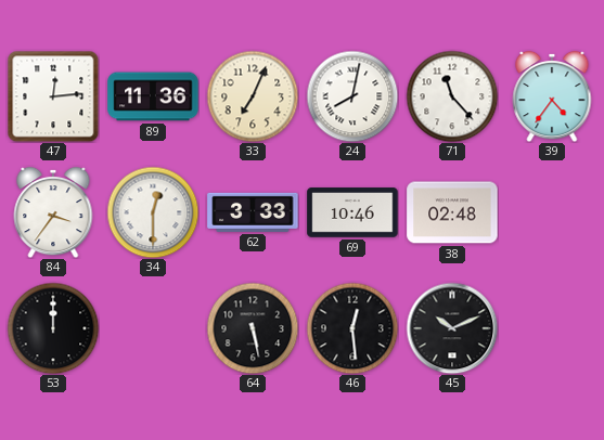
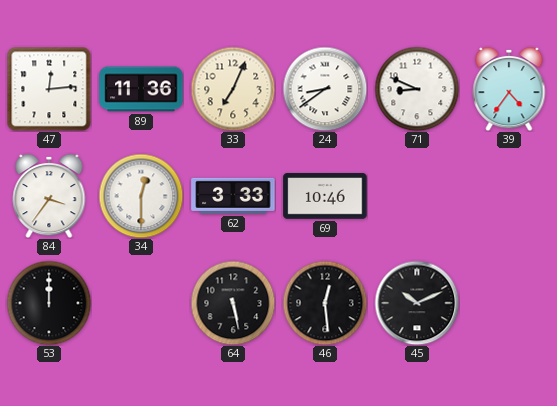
24: 8:02 -> 8:39 (325, 89)
71: 11:23 -> 8:49 (417, 89)
38: 02:48 -> none (452, 212)
